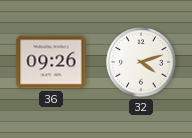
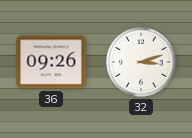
32: 4:12 -> 3:12 (141, 62)
